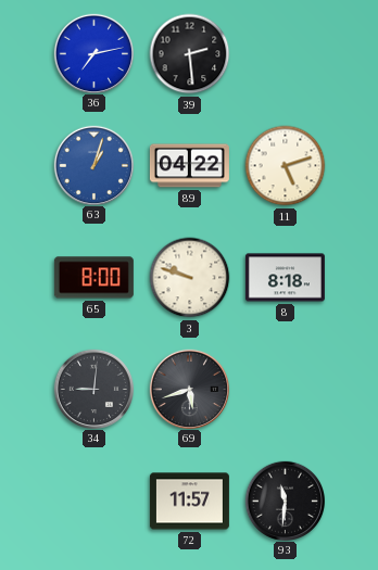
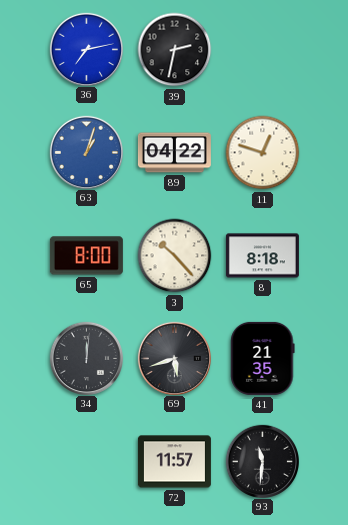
39: 2:29 -> 2:32 (175, 50)
11: 5:12 -> 12:48 (263, 153)
3: 9:48 -> 10:23 (175, 256)
34: 9:01 -> 12:01 (86, 358)
41: none -> 21:35 (263, 358)
